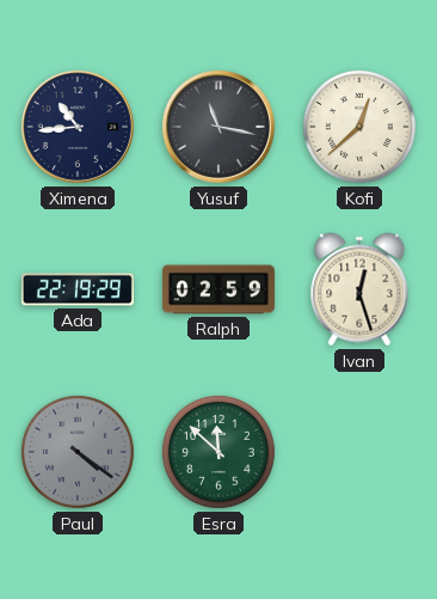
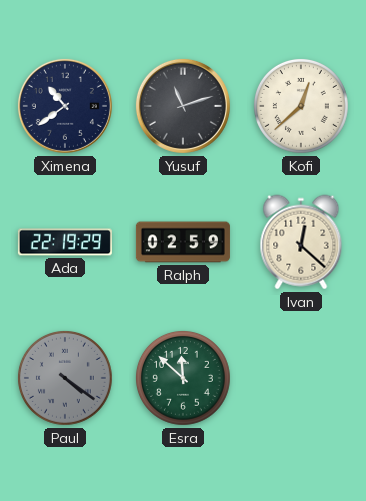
Ximena: 10:44 -> 10:39 (65, 106)
Yusuf: 11:17 -> 11:12 (183, 106)
Ivan: 12:27 -> 12:22 (301, 242)
